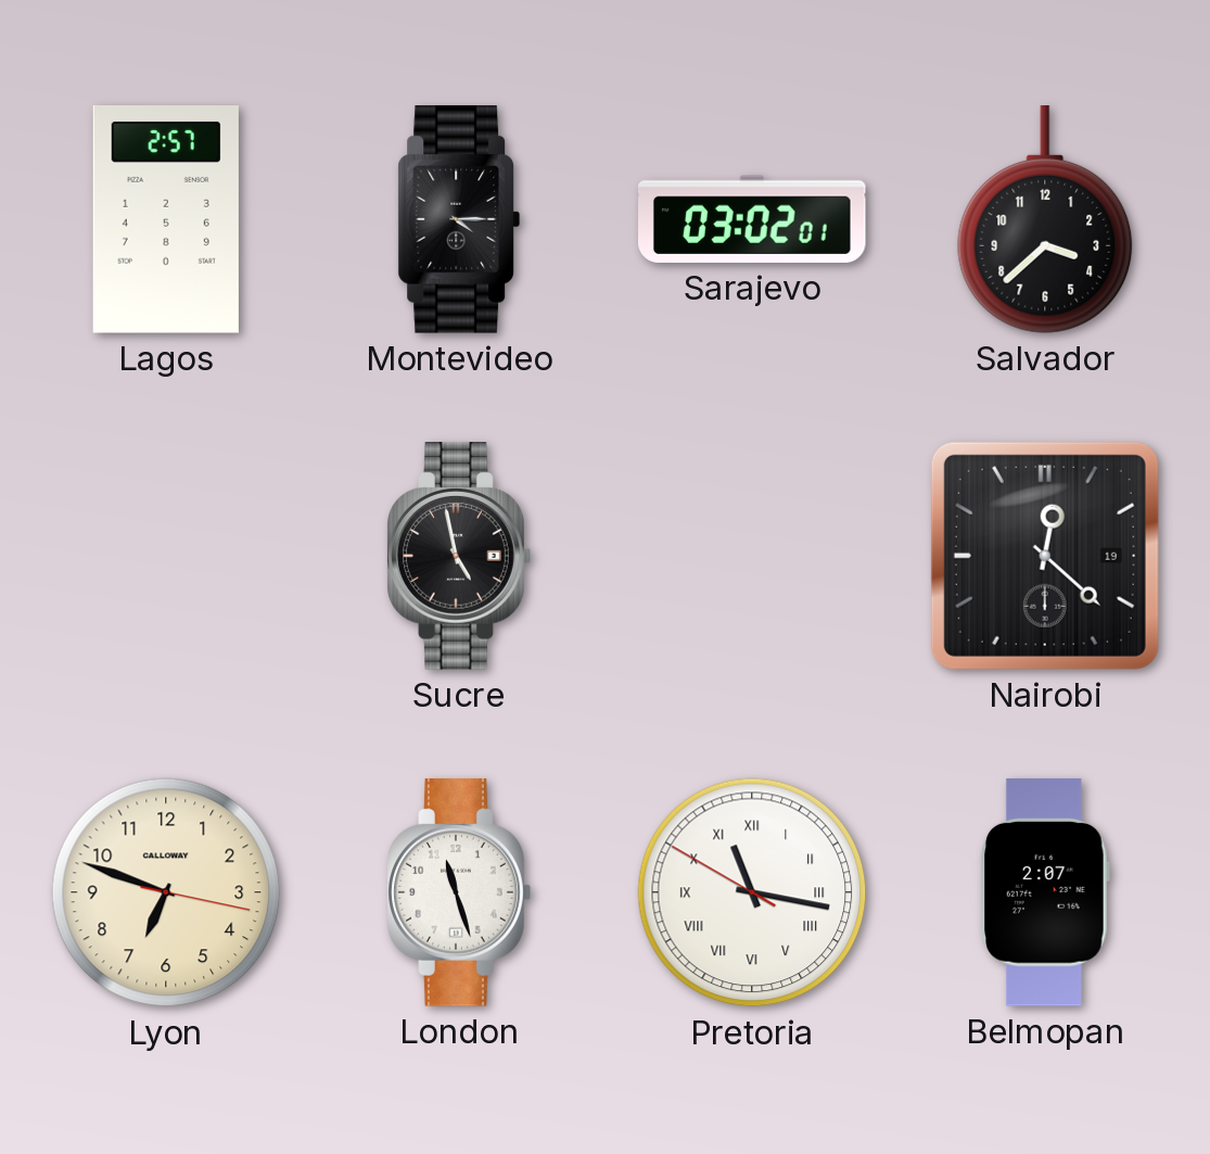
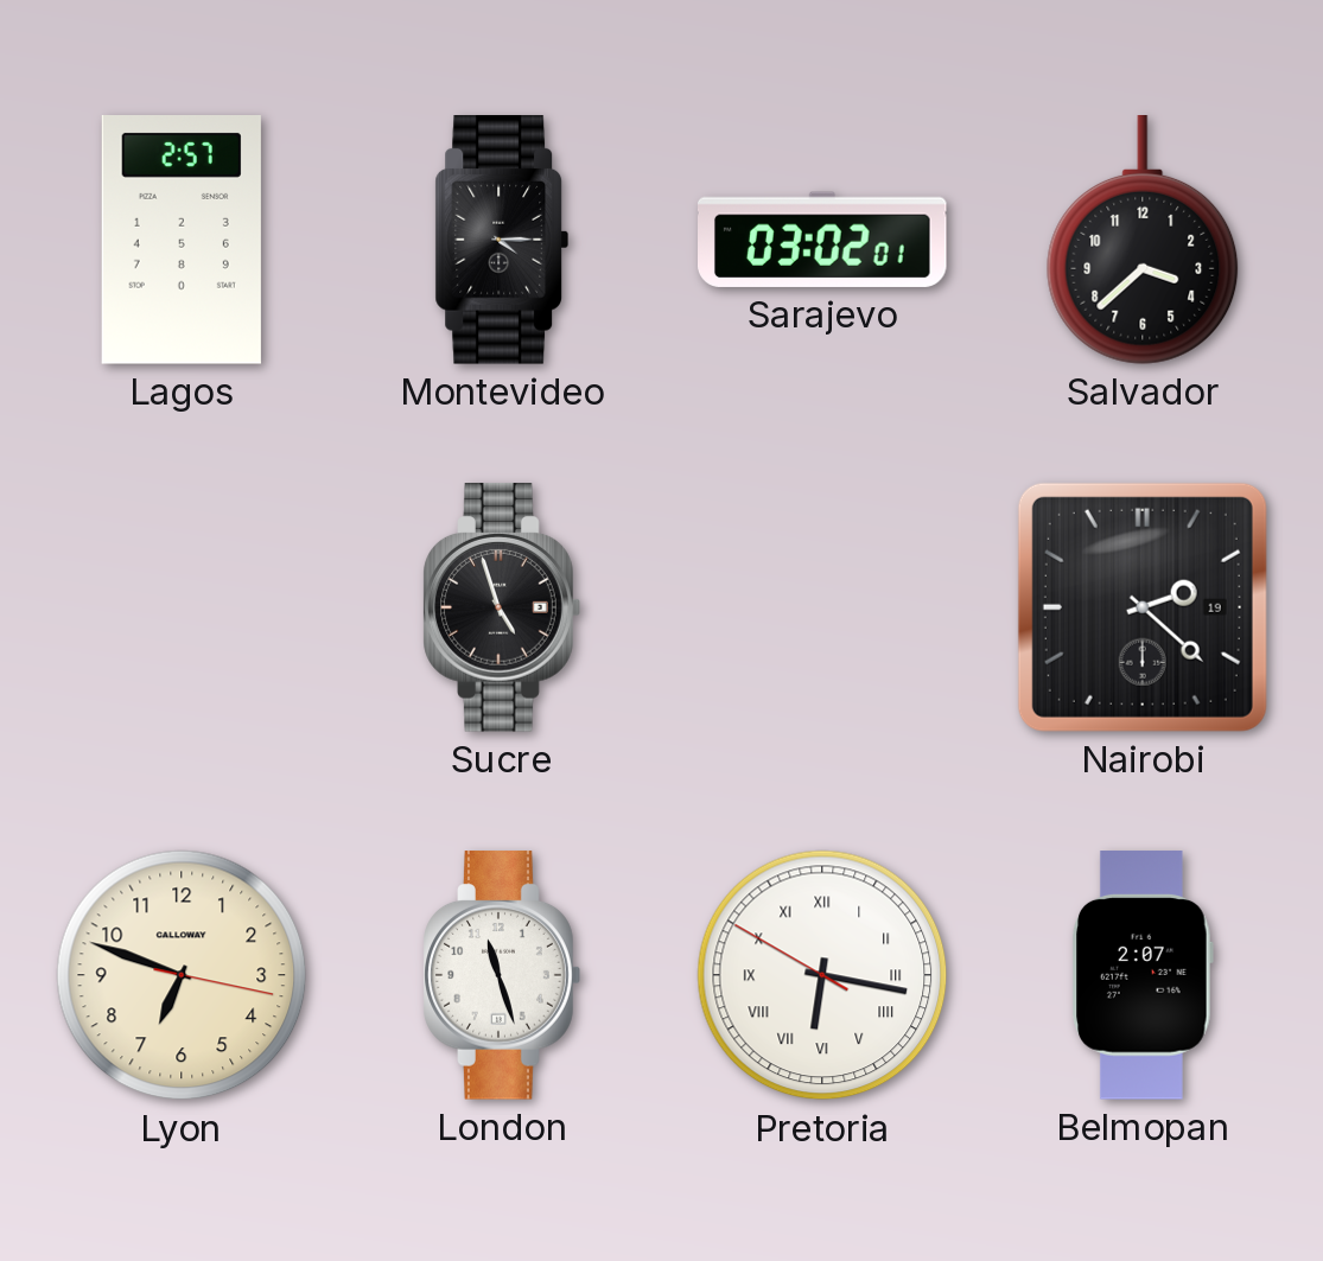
Sucre: 4:58 -> 4:57 (502, 607)
Nairobi: 12:22 -> 2:22 (1143, 607)
Pretoria: 11:16 -> 6:16 (822, 975)
